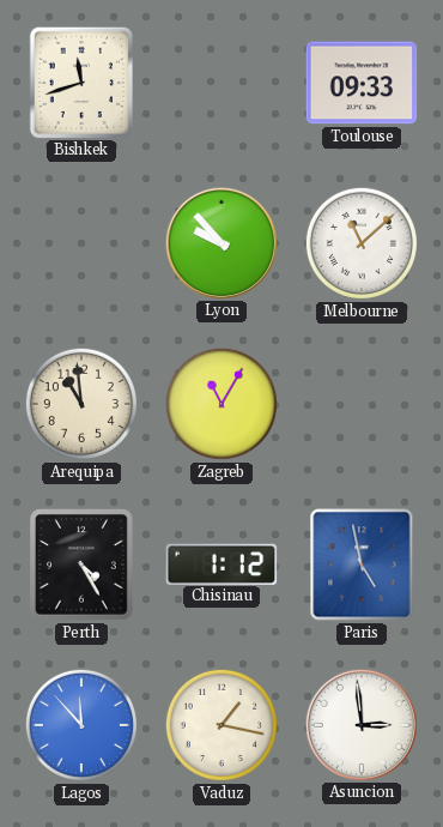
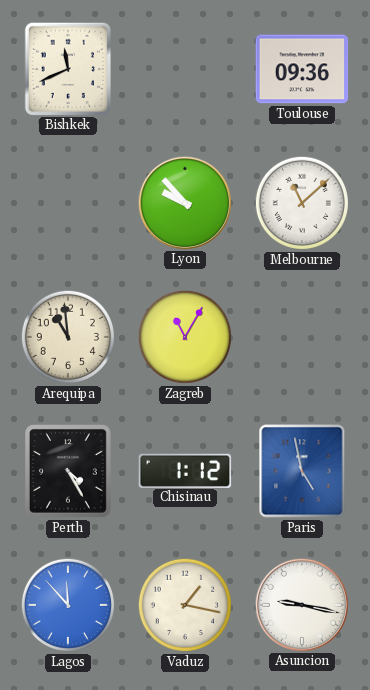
Bishkek: 11:42 -> 11:41 (67, 68)
Toulouse: 09:33 -> 09:36 (302, 69)
Asuncion: 2:59 -> 9:17 (301, 604)
